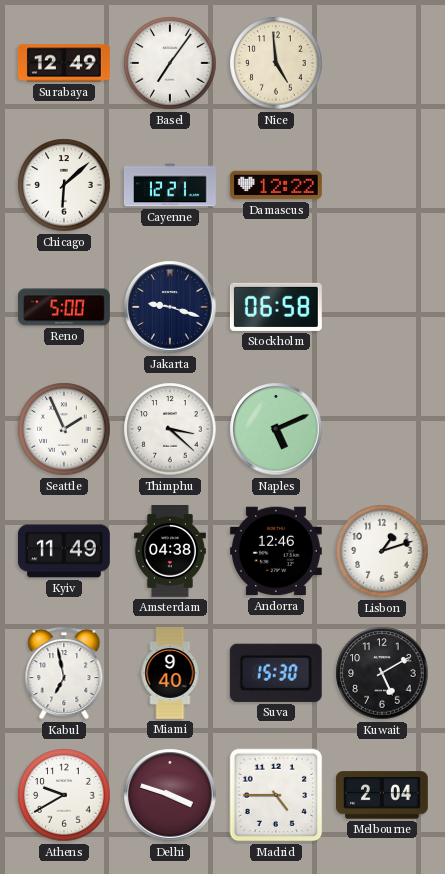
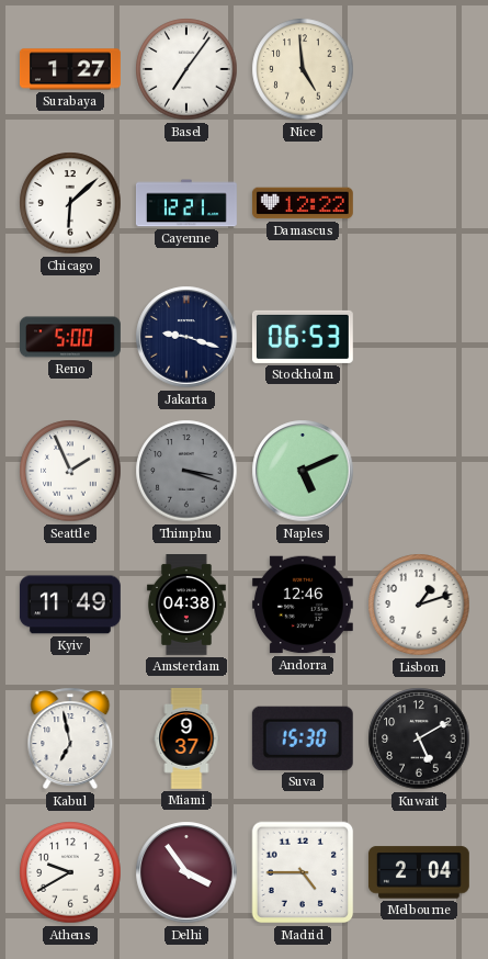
Surabaya: 12:49 -> 1:27 (70, 69)
Stockholm: 06:58 -> 06:53 (303, 337)
Thimphu: 3:22 -> 3:18 (186, 471)
Thimphu dial: white -> grey (186, 471)
Miami: 9:40 -> 9:37 (186, 740)
Delhi: 3:48 -> 3:54 (186, 872)
